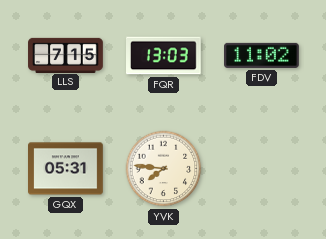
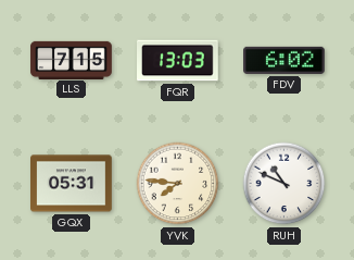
FDV: 11:02 -> 6:02 (285, 60)
RUH: none -> 10:49 (285, 184)
